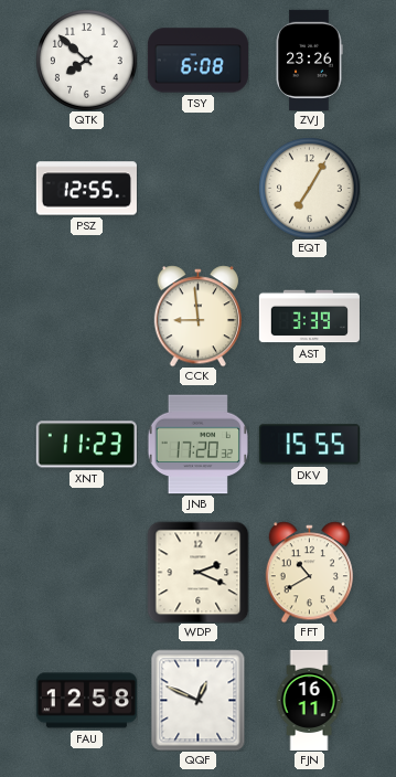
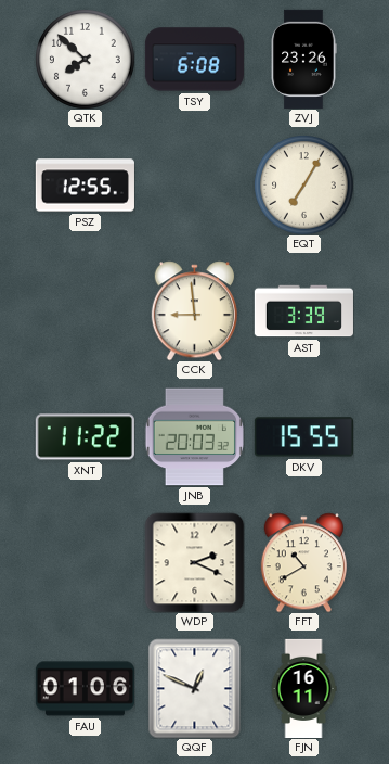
XNT: 11:23 -> 11:22 (85, 437)
JNB: 17:20 -> 20:03 (194, 437)
FAU: 12:58 -> 01:06 (85, 689)
